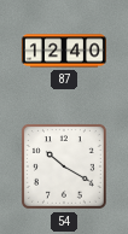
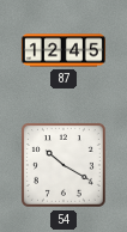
87: 12:40 -> 12:45 (63, 50)
